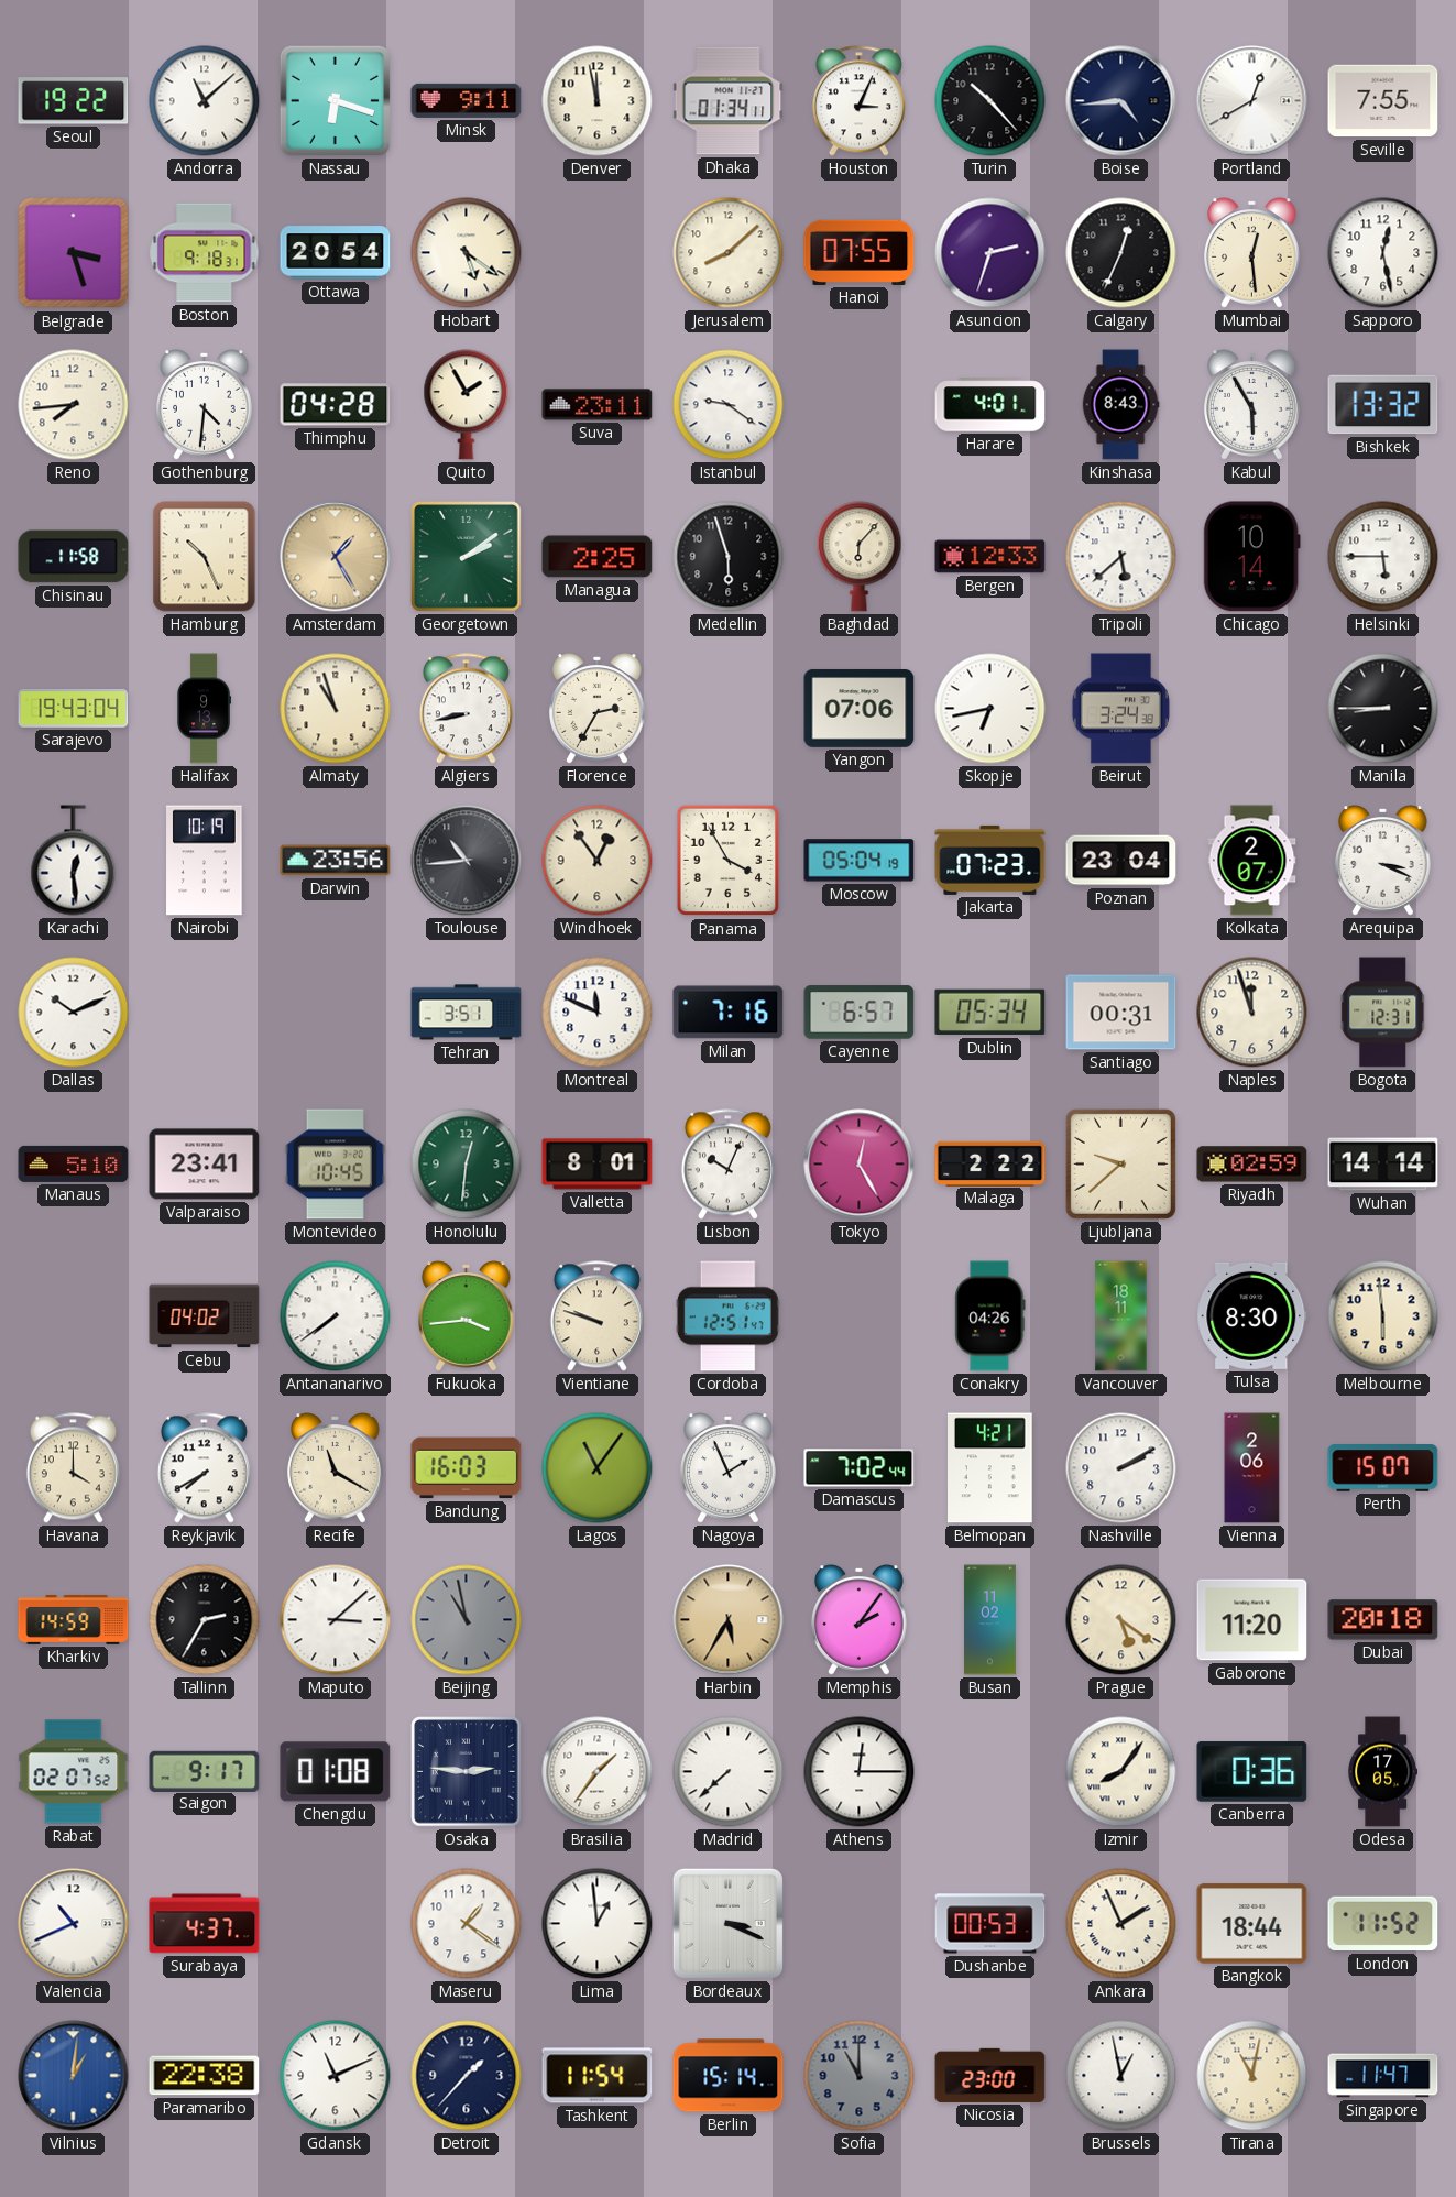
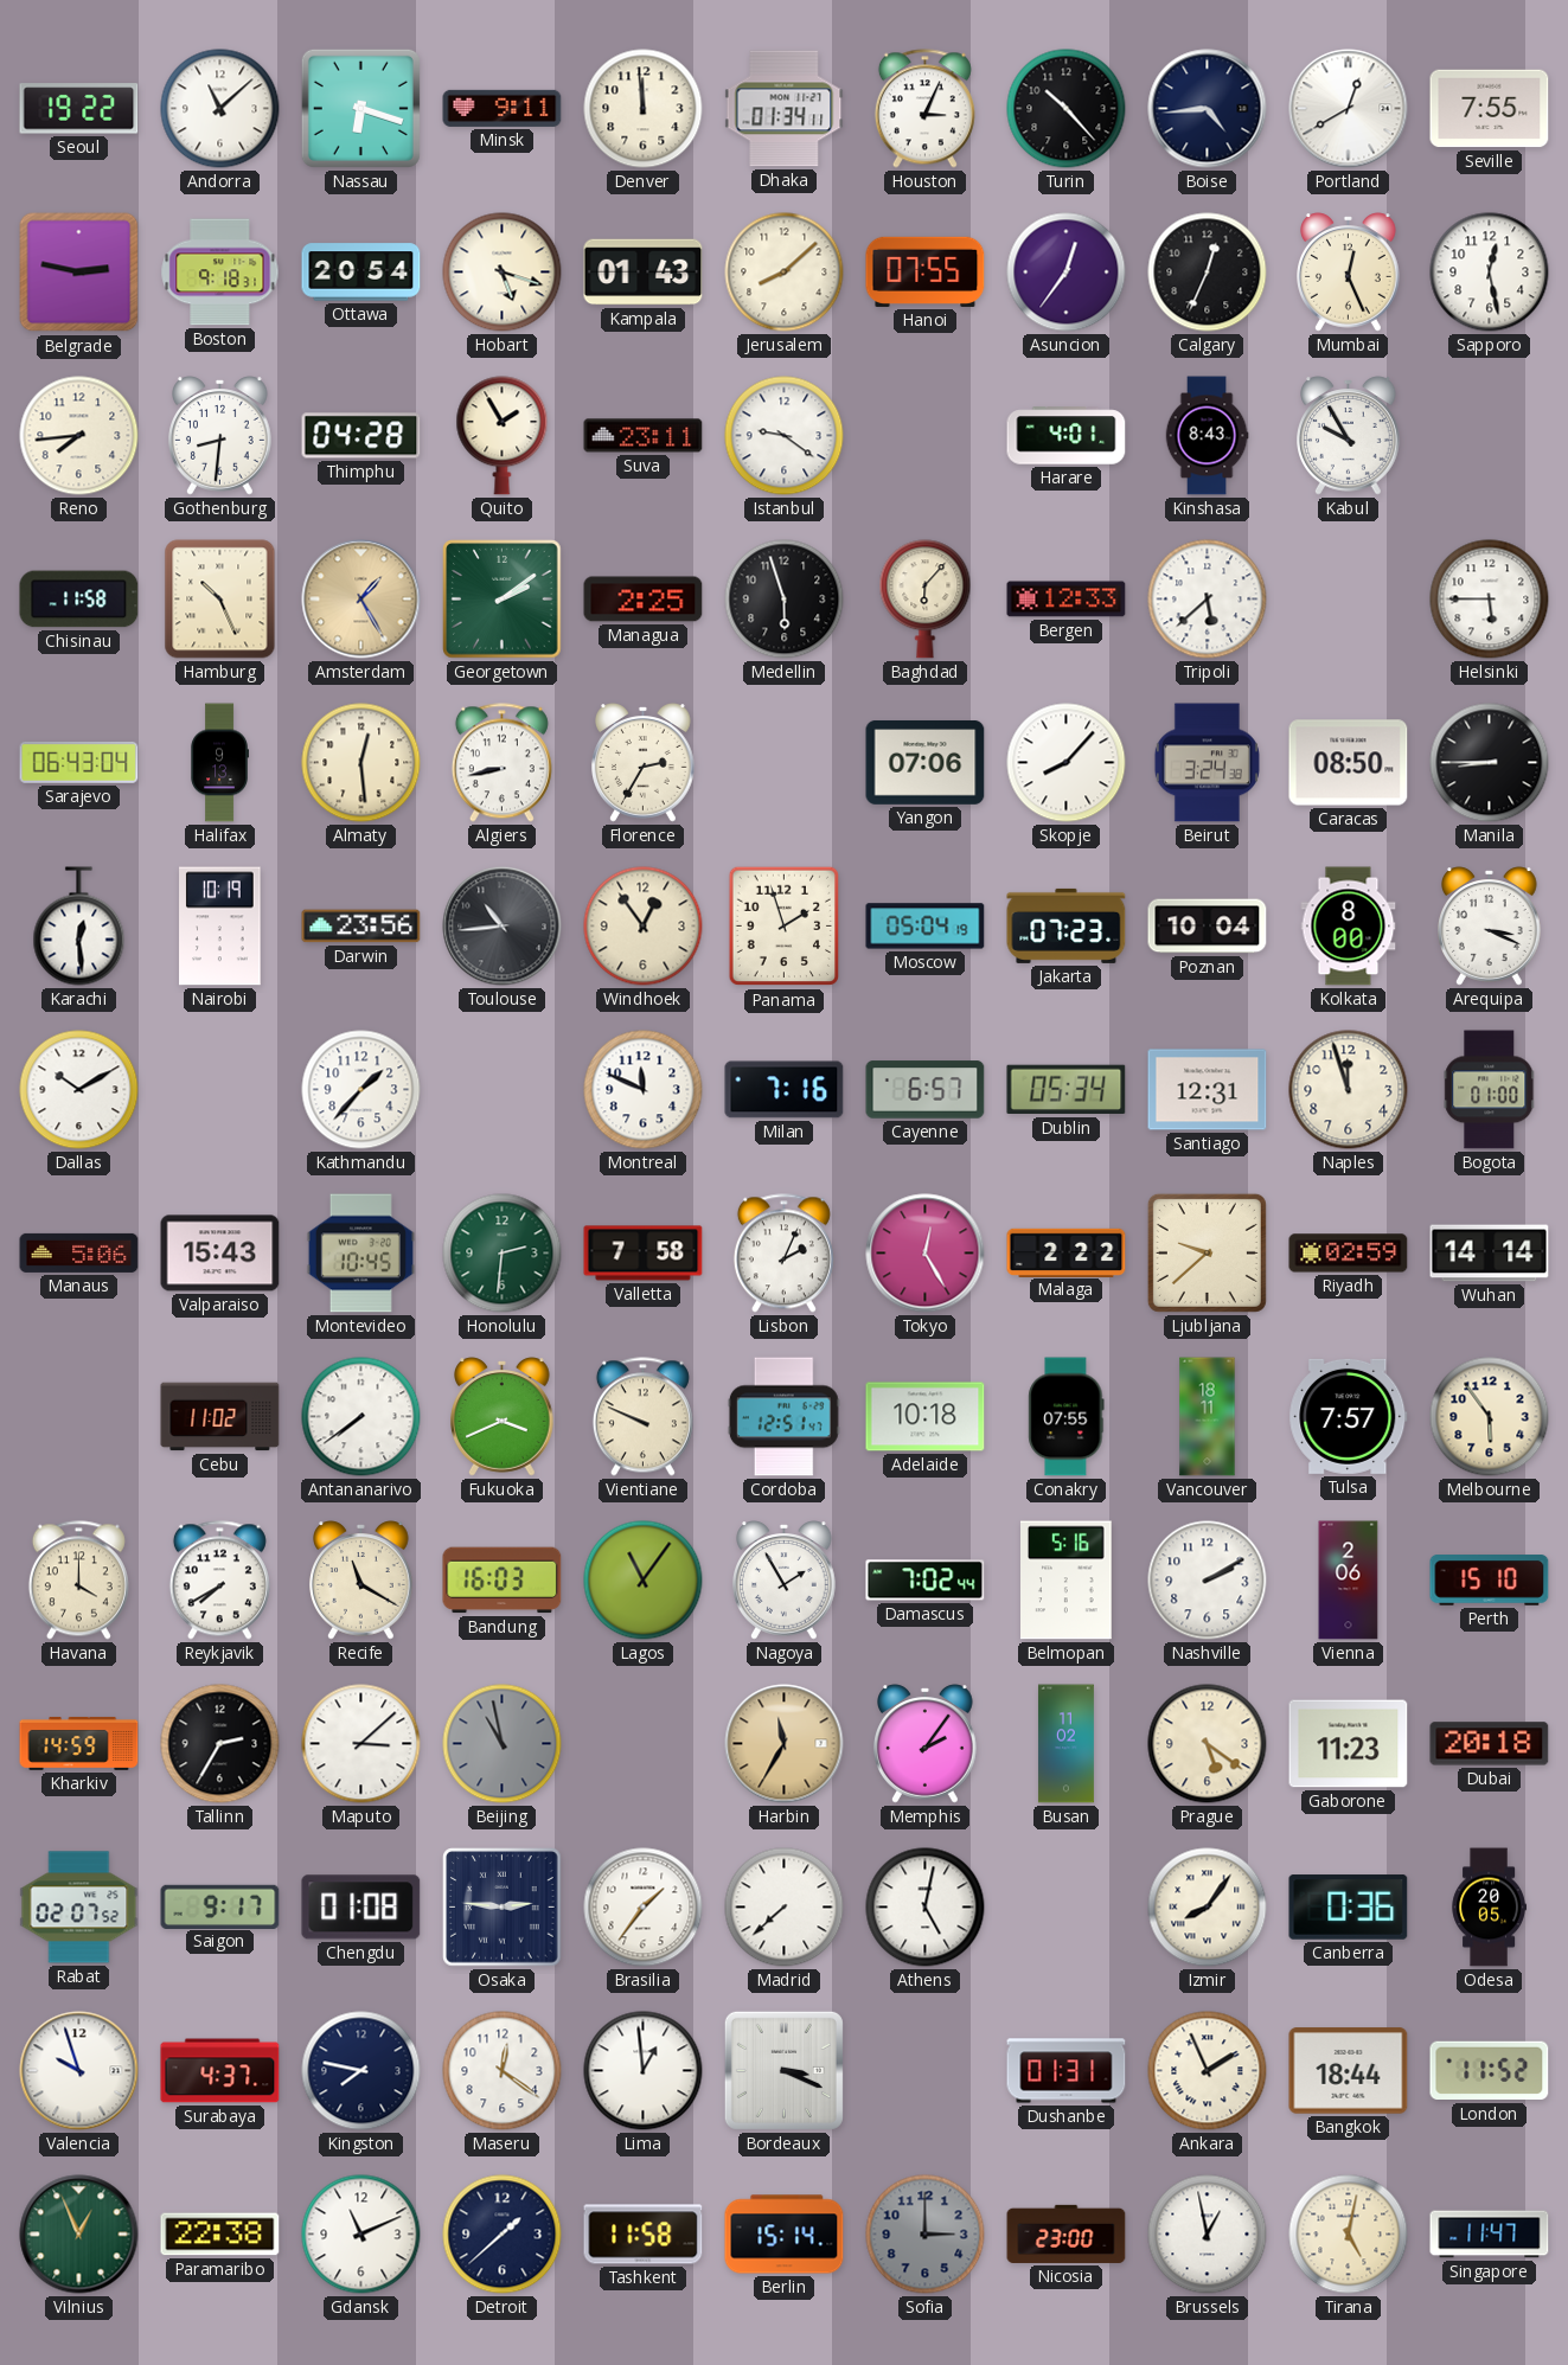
Denver: 11:58 -> 11:59 (644, 109)
Belgrade: 3:27 -> 2:47 (79, 273)
Hobart: 5:21 -> 5:18 (503, 273)
Kampala: none -> 01:43 (644, 273)
Asuncion: 2:33 -> 12:36 (1067, 273)
Mumbai: 12:29 -> 12:26 (1349, 273)
Gothenburg: 4:31 -> 8:31 (220, 436)
Kabul: 5:55 -> 9:55 (1349, 436)
Bishkek: 13:32 -> none (1383, 405)
Chicago: 10:14 -> none (1251, 557)
Sarajevo: 19:43 -> 06:43 (79, 762)
Almaty: 10:57 -> 12:29 (361, 763)
Skopje: 6:43 -> 8:07 (1067, 763)
Caracas: none -> 08:50 (1349, 763)
Panama: 3:55 -> 1:57 (783, 927)
Poznan: 23:04 -> 10:04 (1208, 927)
Kolkata: 2:07 -> 8:00 (1349, 927)
Dallas: 10:11 -> 10:10 (79, 1090)
Kathmandu: none -> 1:37 (361, 1090)
Tehran: 3:51 -> none (467, 1013)
Santiago: 00:31 -> 12:31 (1208, 1090)
Bogota: 12:31 -> 01:00 (1490, 1090)
Manaus: 5:10 -> 5:06 (79, 1252)
Valparaiso: 23:41 -> 15:43 (220, 1254)
Honolulu: 12:31 -> 2:31 (503, 1254)
Valletta: 8:01 -> 7:58 (644, 1254)
Lisbon: 10:04 -> 2:04 (783, 1254)
Cebu: 04:02 -> 11:02 (220, 1417)
Fukuoka: 3:44 -> 3:41 (503, 1417)
Vientiane: 9:48 -> 9:49 (642, 1417)
Adelaide: none -> 10:18 (926, 1417)
Conakry: 04:26 -> 07:55 (1067, 1417)
Tulsa: 8:30 -> 7:57 (1349, 1416)
Melbourne: 5:59 -> 5:54 (1490, 1417)
Nagoya: 1:56 -> 1:55 (785, 1581)
Belmopan: 4:21 -> 5:16 (1067, 1581)
Perth: 15:07 -> 15:10 (1490, 1581)
Harbin: 5:35 -> 11:35 (785, 1744)
Gaborone: 11:20 -> 11:23 (1349, 1744)
Athens: 12:15 -> 5:02 (926, 1908)
Odesa: 17:05 -> 20:05 (1489, 1908)
Valencia: 10:41 -> 9:57 (79, 2071)
Kingston: none -> 7:47 (361, 2071)
Maseru: 1:21 -> 12:21 (503, 2071)
Dushanbe: 00:53 -> 01:31 (1067, 2071)
Vilnius: 1:01 -> 12:56 (79, 2235)
Vilnius dial: blue -> green (79, 2235)
Detroit: 1:37 -> 1:38 (503, 2235)
Tashkent: 11:54 -> 11:58 (644, 2235)
Sofia: 11:00 -> 3:00 (926, 2235)
Tirana: 11:02 -> 5:02 (1349, 2235)
